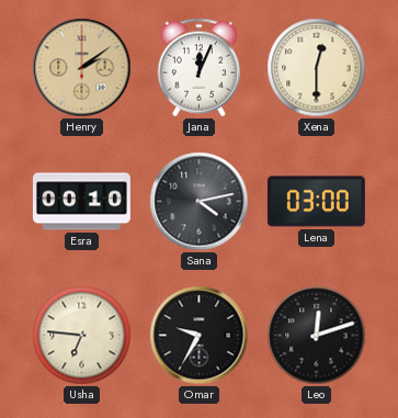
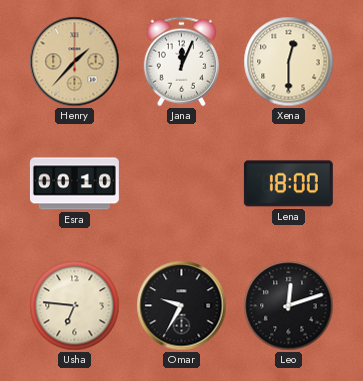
Henry: 2:09 -> 1:37 (75, 62)
Sana: 4:13 -> none (200, 202)
Lena: 03:00 -> 18:00 (288, 184)
